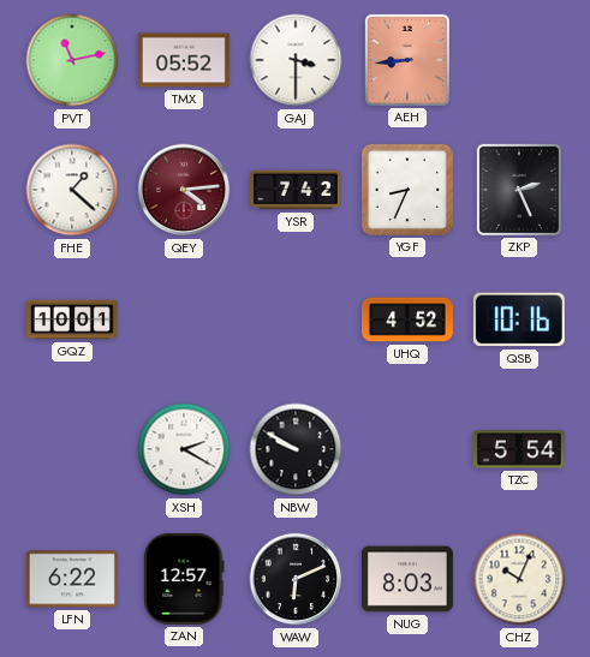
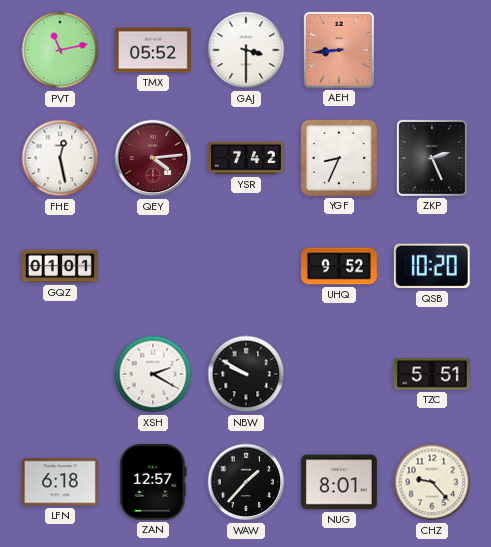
FHE: 1:22 -> 12:28 (60, 158)
GQZ: 10:01 -> 01:01 (61, 266)
UHQ: 4:52 -> 9:52 (339, 266)
QSB: 10:16 -> 10:20 (432, 266)
TZC: 5:54 -> 5:51 (432, 374)
LFN: 6:22 -> 6:18 (60, 482)
WAW: 6:11 -> 1:37 (246, 482)
NUG: 8:03 -> 8:01 (339, 482)
CHZ: 10:04 -> 9:23 (432, 482)
